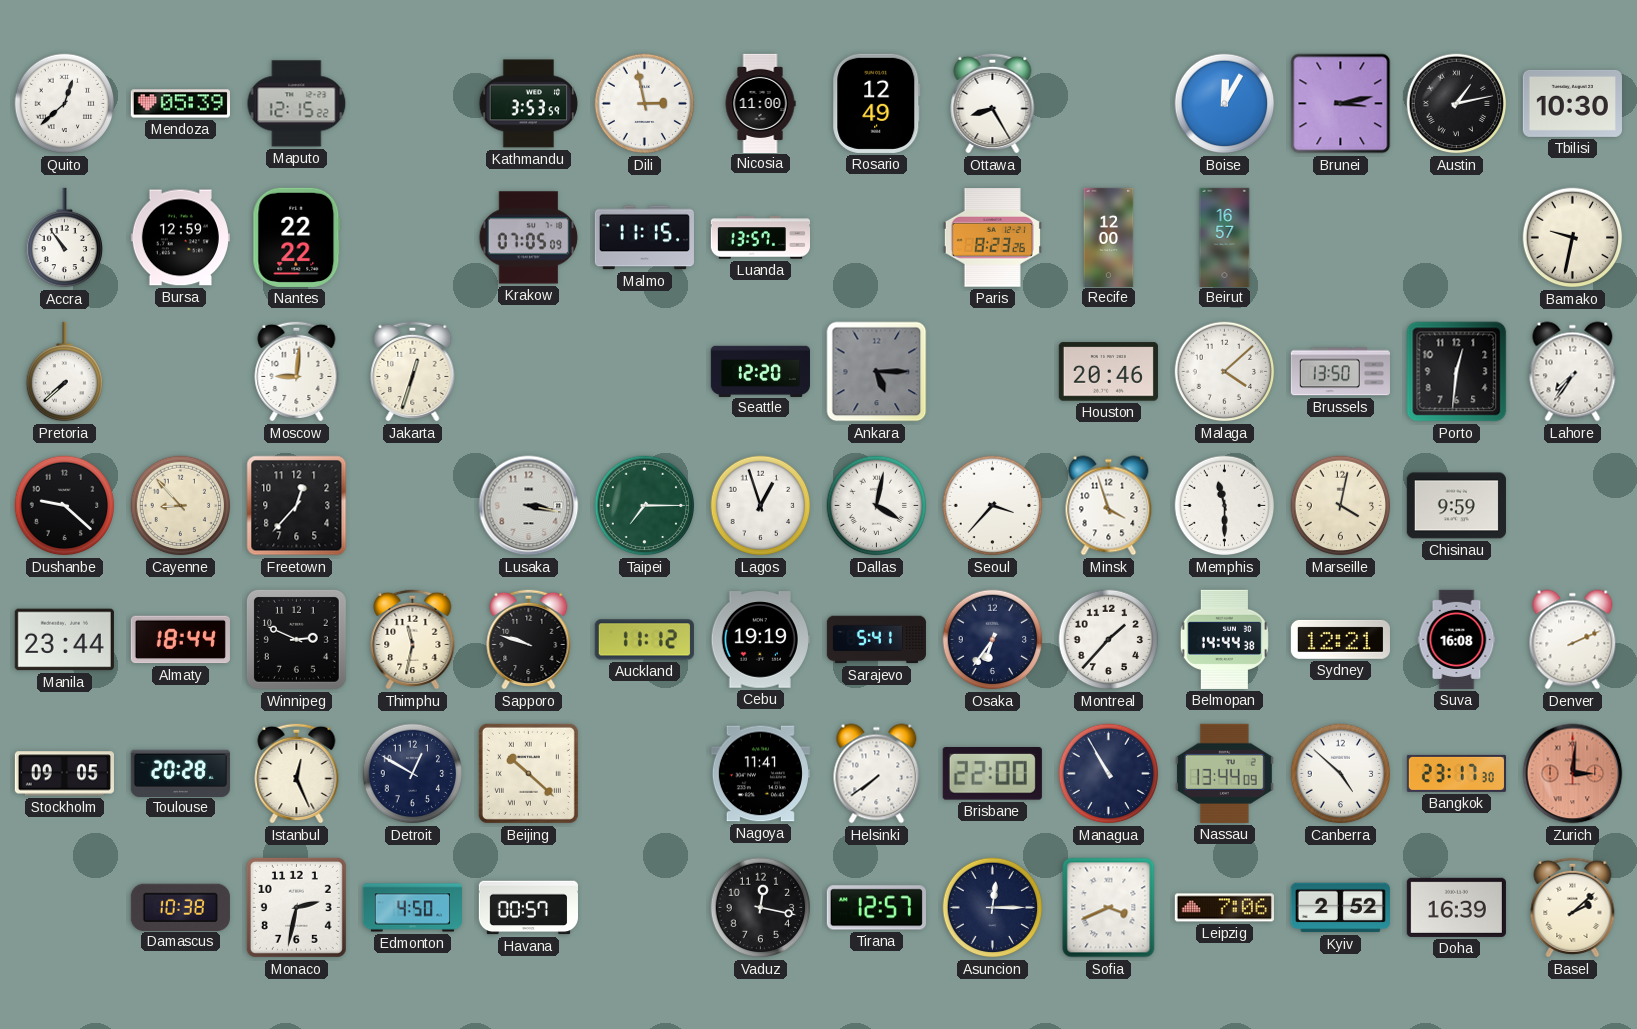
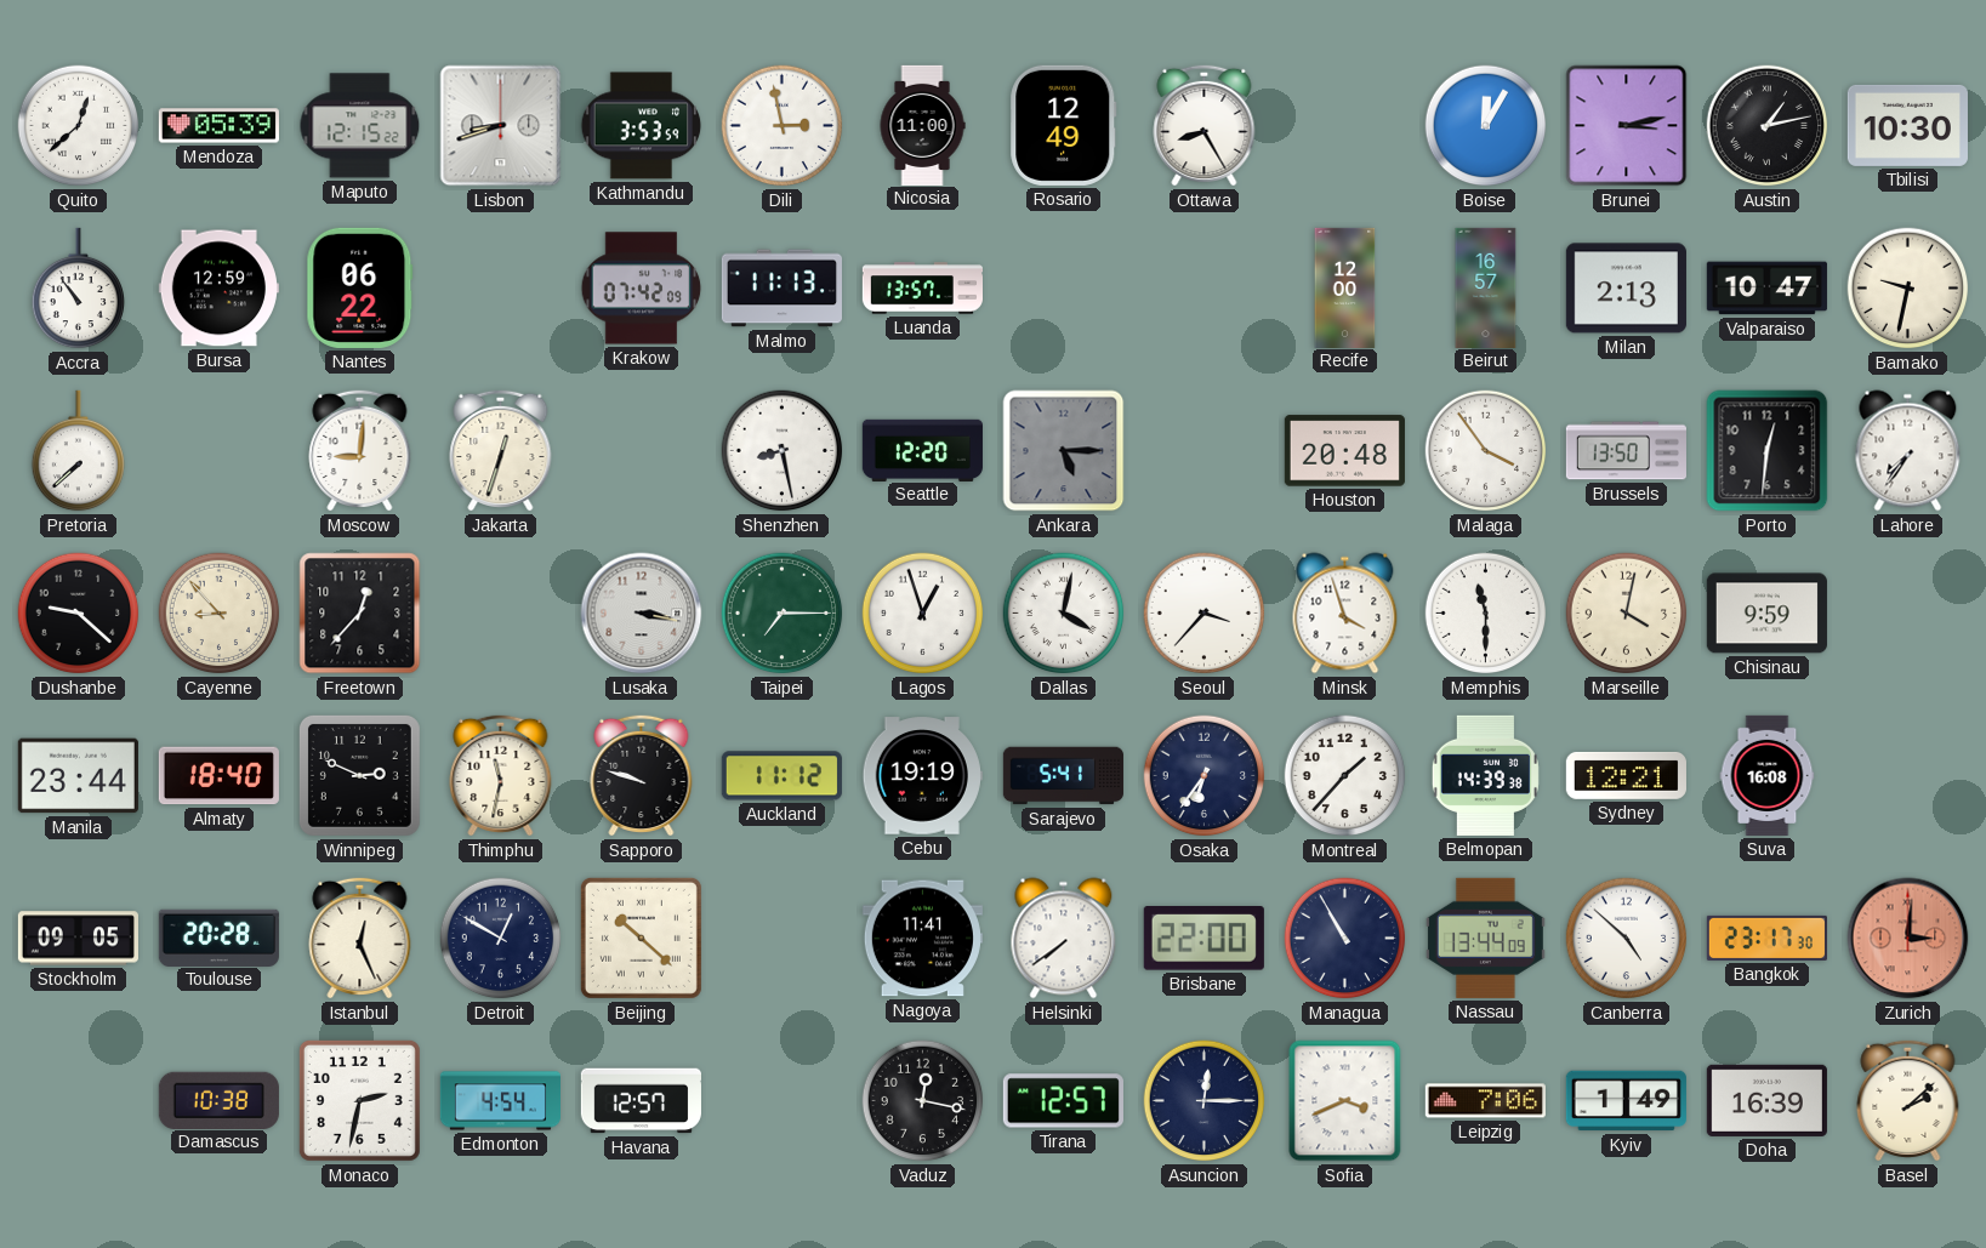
Lisbon: none -> 8:42 (501, 126)
Nantes: 22:22 -> 06:22 (360, 287)
Krakow: 07:05 -> 07:42 (642, 289)
Malmo: 11:15 -> 11:13 (781, 289)
Paris: 8:23 -> none (992, 238)
Milan: none -> 2:13 (1626, 289)
Valparaiso: none -> 10:47 (1766, 289)
Shenzhen: none -> 8:28 (783, 451)
Houston: 20:46 -> 20:48 (1344, 451)
Malaga: 4:08 -> 3:54 (1486, 451)
Almaty: 18:44 -> 18:40 (218, 776)
Belmopan: 14:44 -> 14:39 (1485, 775)
Denver: 2:11 -> none (1573, 640)
Edmonton: 4:50 -> 4:54 (500, 1101)
Havana: 00:57 -> 12:57 (641, 1101)
Kyiv: 2:52 -> 1:49 (1626, 1101)
